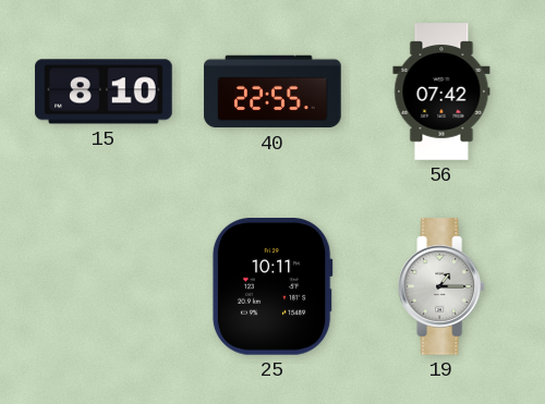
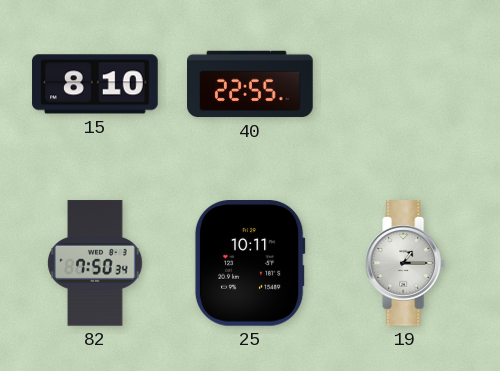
56: 07:42 -> none (441, 91)
82: none -> 7:50 (95, 263)
